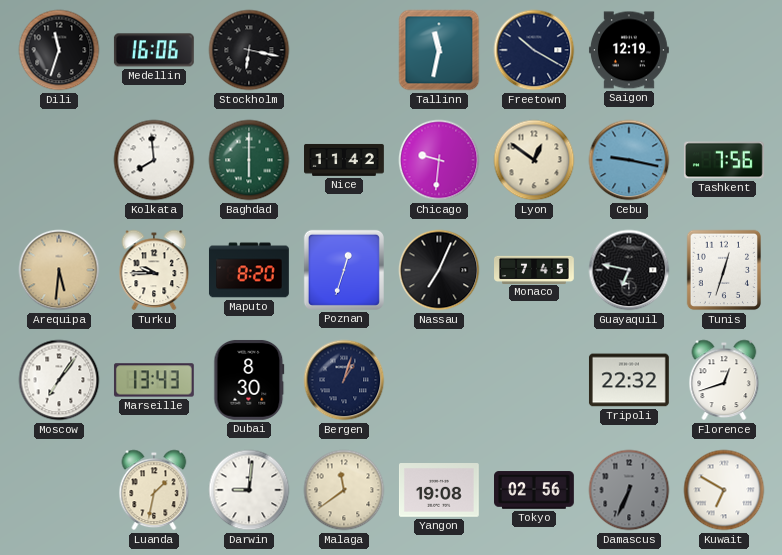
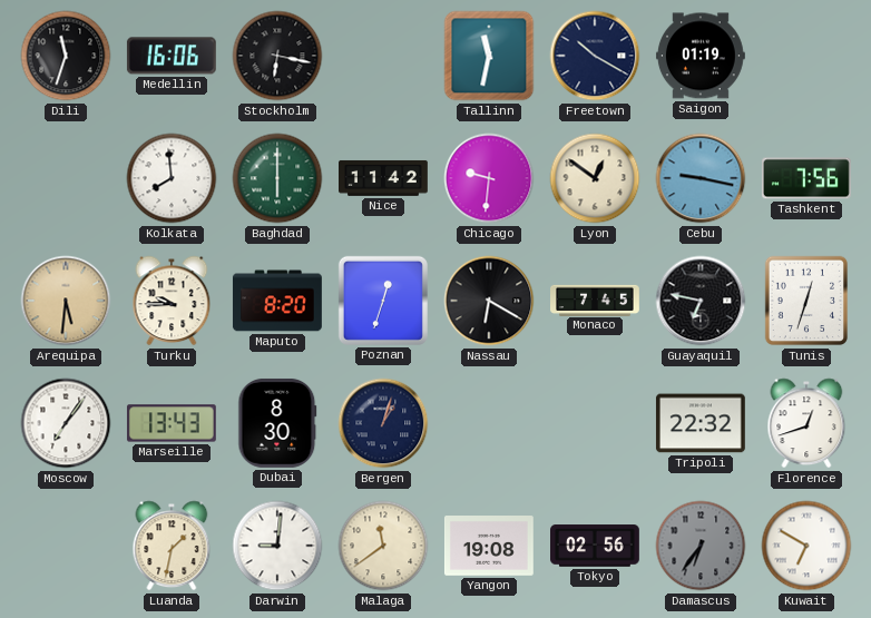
Saigon: 12:19 -> 01:19 (701, 56)
Nassau: 7:04 -> 6:20 (489, 301)
Damascus: 6:34 -> 6:36 (701, 546)
